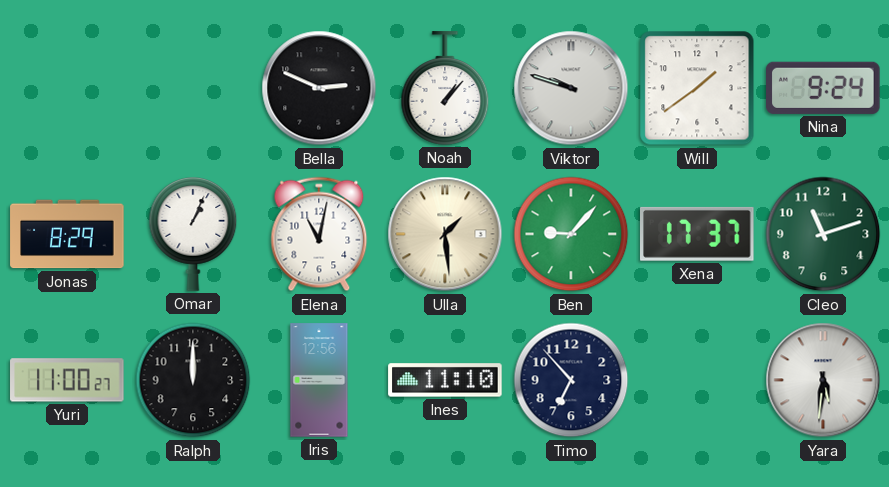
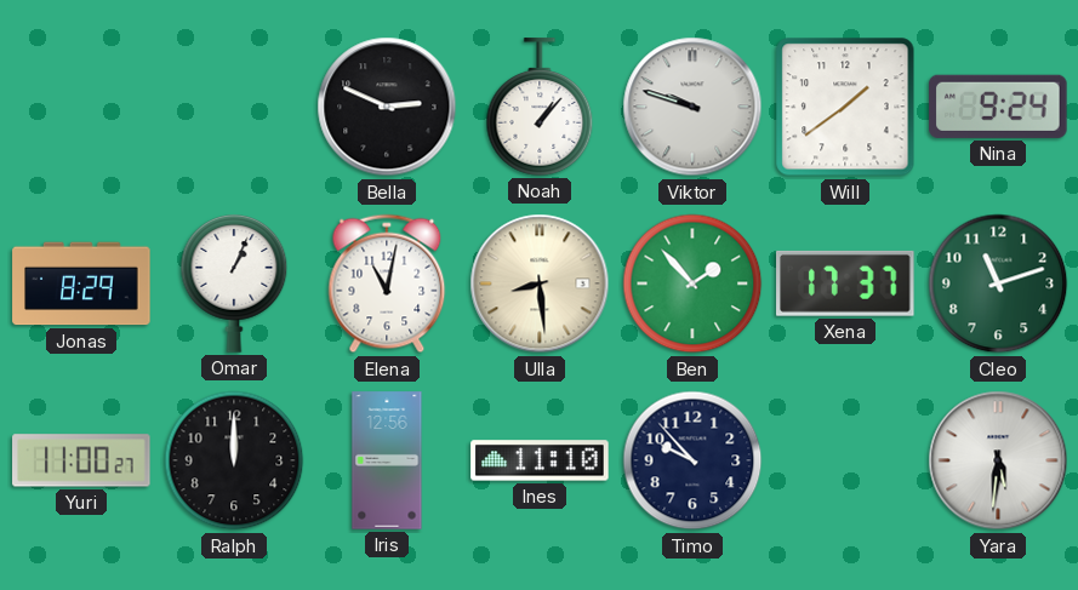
Ulla: 1:29 -> 8:29 (540, 283)
Ben: 9:07 -> 1:53 (692, 283)
Timo: 6:53 -> 9:53 (692, 460)
